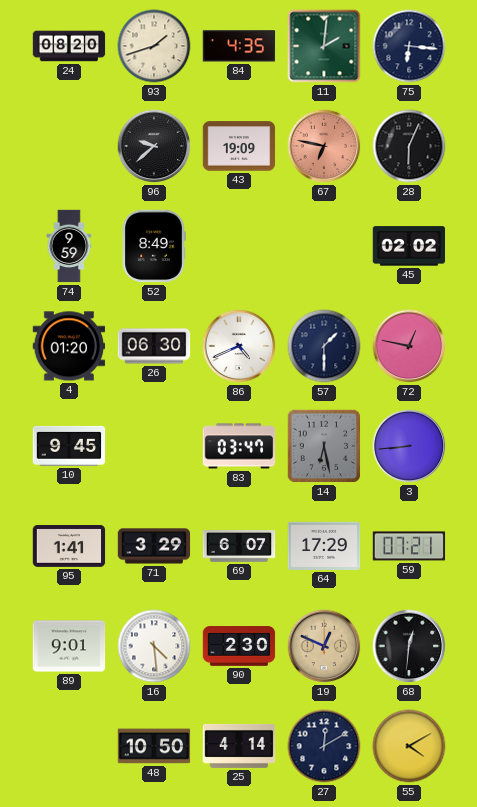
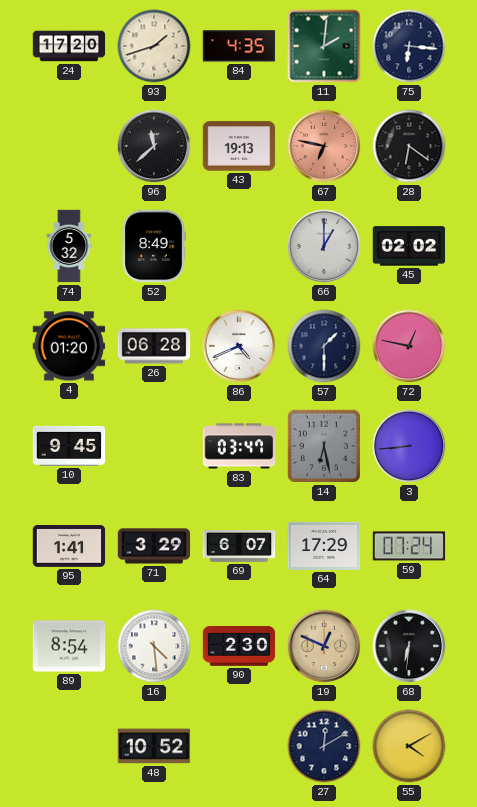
24: 08:20 -> 17:20 (69, 46)
96: 9:38 -> 11:38 (154, 146)
43: 19:09 -> 19:13 (239, 146)
28: 6:04 -> 6:21 (409, 146)
74: 9:59 -> 5:32 (69, 246)
66: none -> 1:00 (324, 246)
26: 06:30 -> 06:28 (154, 346)
59: 07:21 -> 07:24 (409, 546)
89: 9:01 -> 8:54 (69, 646)
68: 12:31 -> 6:31 (409, 646)
48: 10:50 -> 10:52 (154, 746)
25: 4:14 -> none (239, 746)
